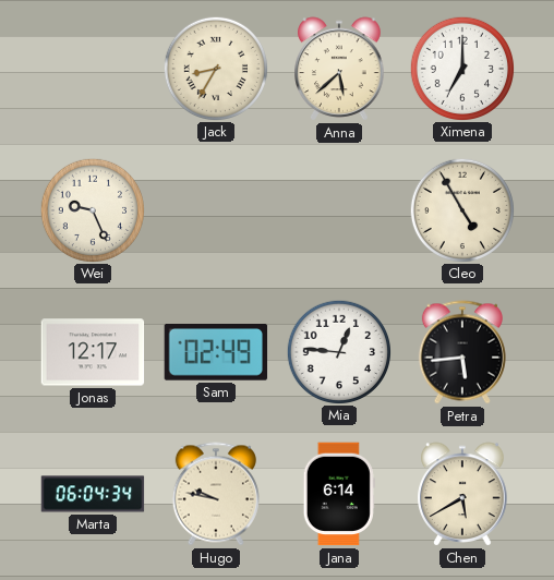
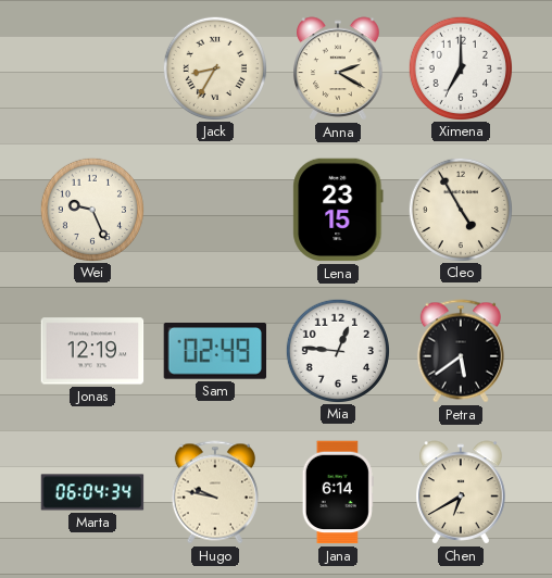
Anna: 5:38 -> 2:20 (338, 68)
Lena: none -> 23:15 (338, 210)
Jonas: 12:17 -> 12:19 (92, 351)
Petra: 5:44 -> 5:39 (461, 351)
Chen: 5:40 -> 6:40 (461, 492)
